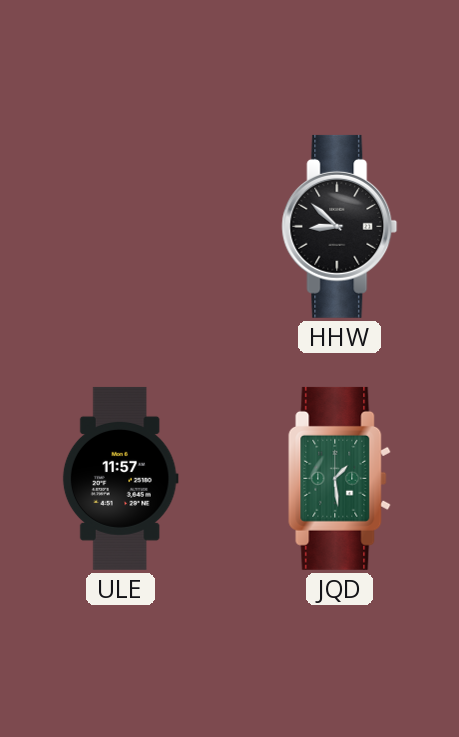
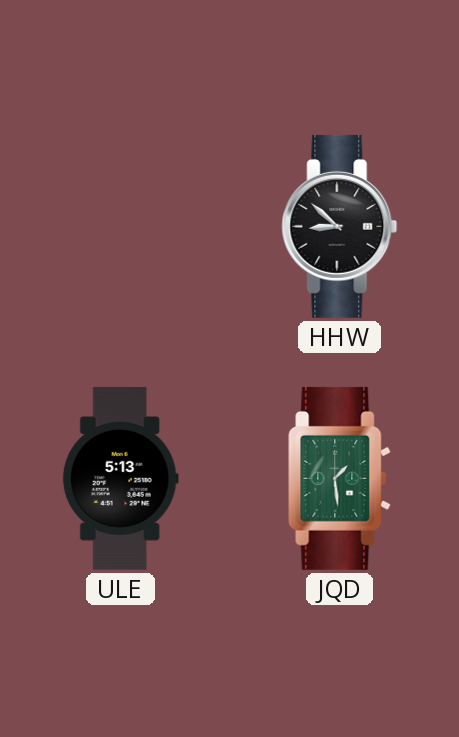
ULE: 11:57 -> 5:13 (120, 478)
